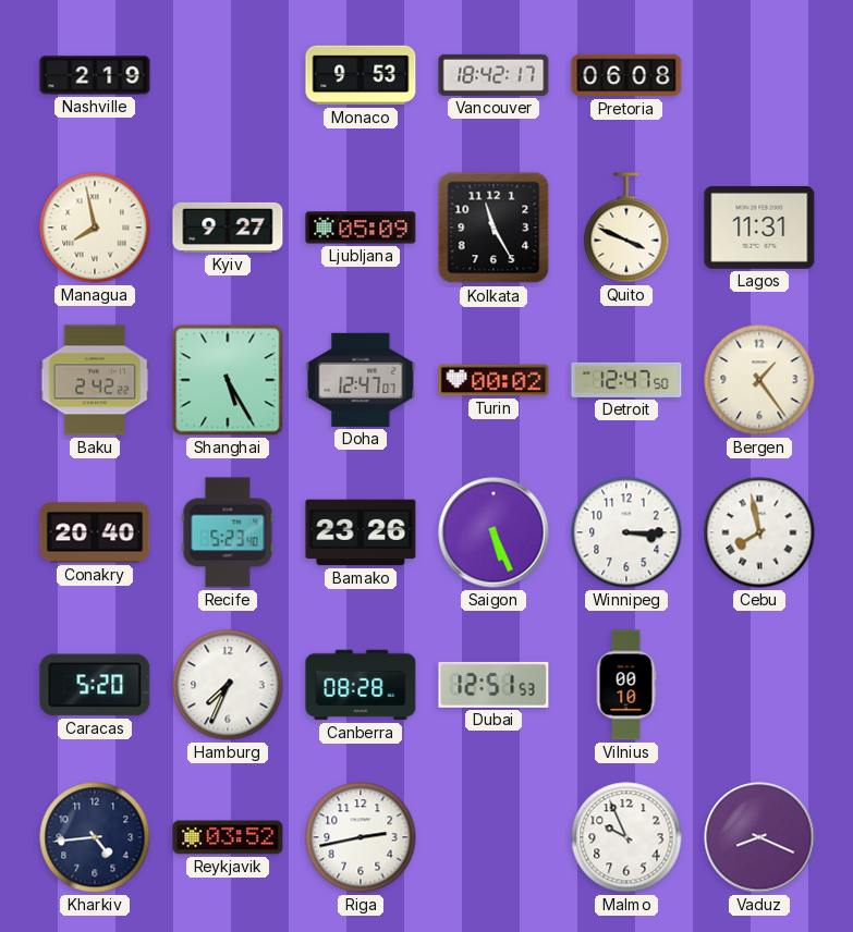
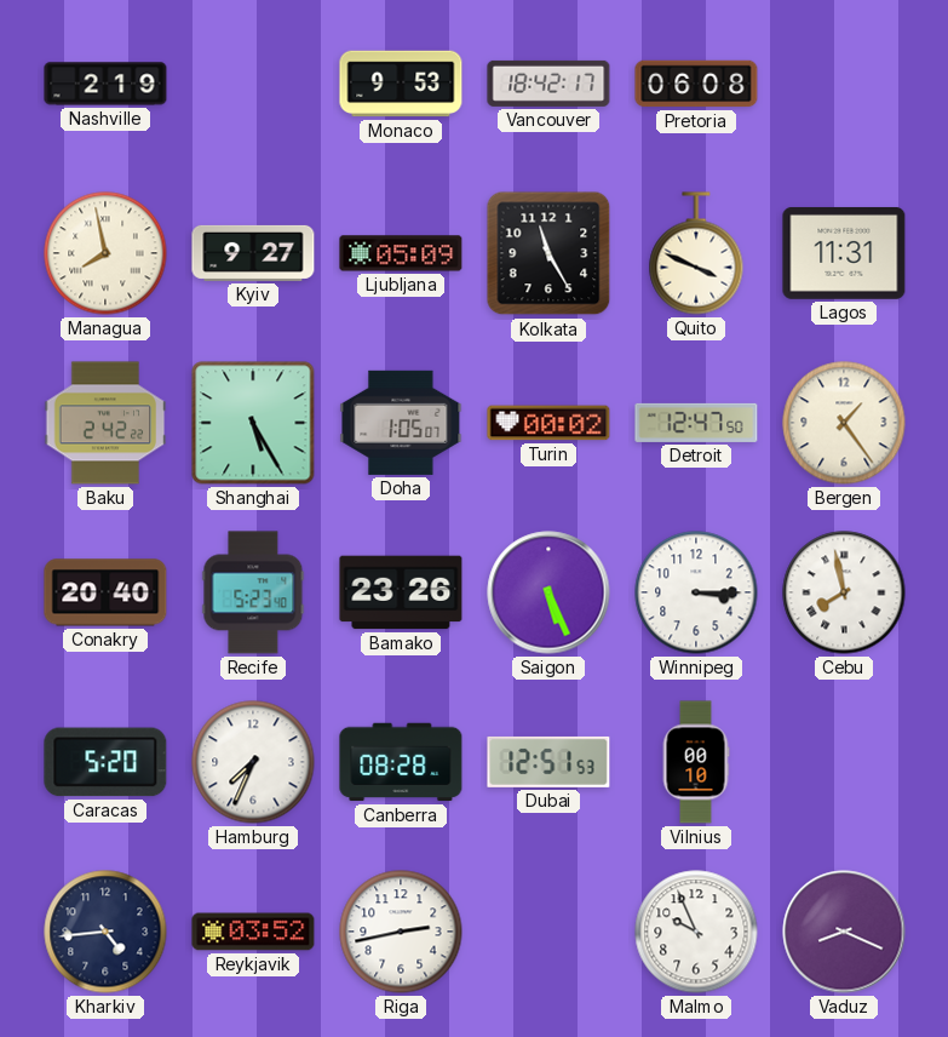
Doha: 12:47 -> 1:05 (401, 423)
